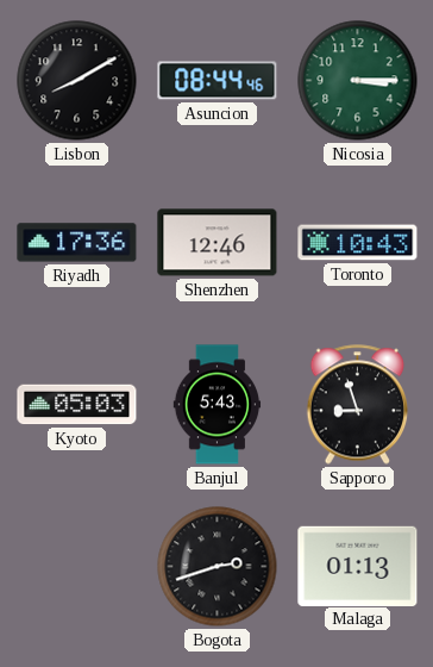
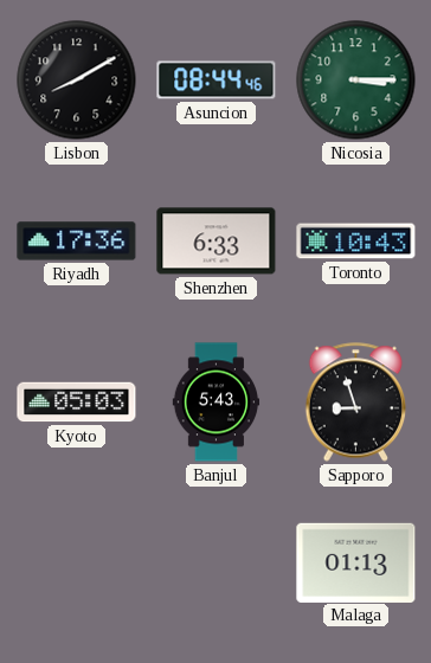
Shenzhen: 12:46 -> 6:33 (217, 242)
Bogota: 2:42 -> none (218, 567)
